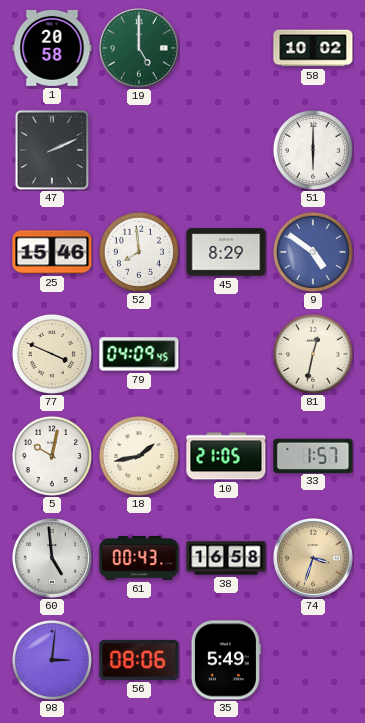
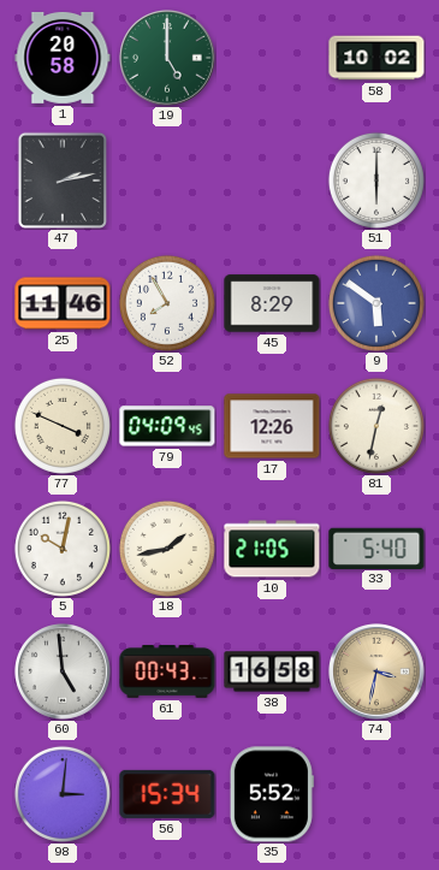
47: 2:11 -> 2:13 (61, 179)
25: 15:46 -> 11:46 (63, 303)
52: 7:59 -> 7:55 (167, 303)
9: 4:51 -> 5:51 (376, 303)
17: none -> 12:26 (272, 426)
33: 1:57 -> 5:40 (376, 548)
74: 3:33 -> 3:32 (378, 673)
56: 08:06 -> 15:34 (167, 794)
35: 5:49 -> 5:52 (272, 794)
